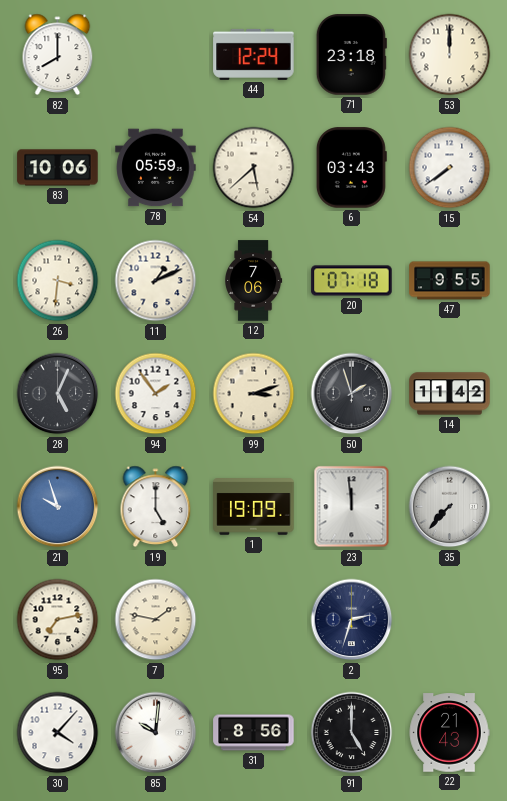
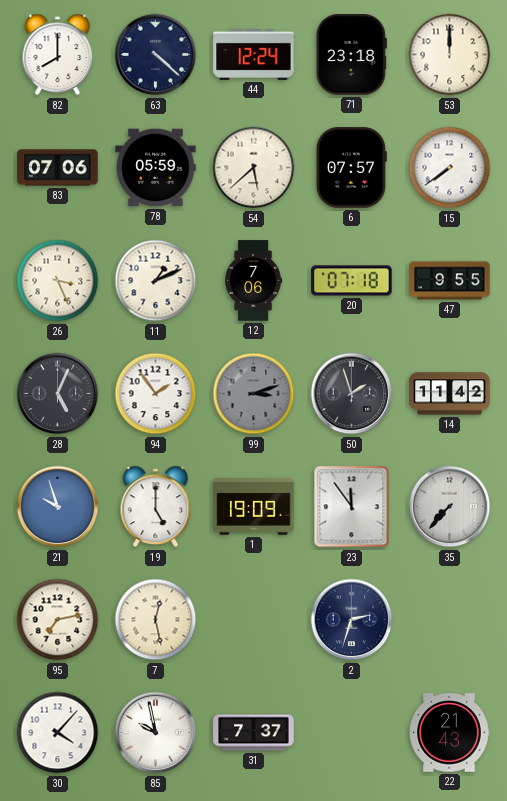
63: none -> 4:22 (156, 55)
83: 10:06 -> 07:06 (58, 168)
6: 03:43 -> 07:57 (351, 168)
26: 3:31 -> 3:26 (58, 281)
99 dial: cream -> grey (254, 394)
23: 11:59 -> 11:54 (352, 507)
7: 1:47 -> 12:28 (156, 620)
85: 10:01 -> 9:58 (156, 733)
31: 8:56 -> 7:37 (254, 733)
91: 5:00 -> none (352, 733)
